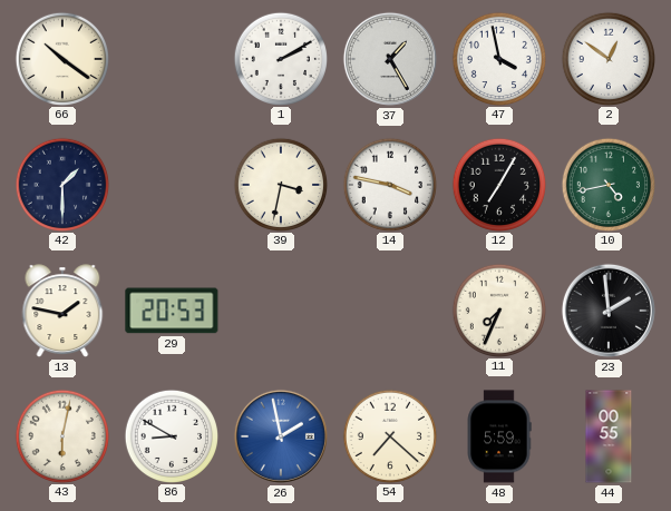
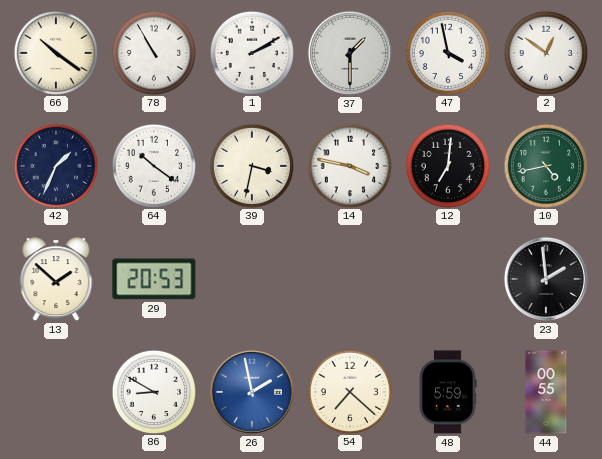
78: none -> 10:55 (153, 52)
37: 1:25 -> 1:30 (350, 53)
42: 1:30 -> 1:34 (55, 165)
64: none -> 10:21 (153, 165)
12: 7:05 -> 7:01 (447, 165)
13: 1:47 -> 1:52 (56, 279)
11: 7:34 -> none (498, 309)
43: 6:02 -> none (61, 435)
